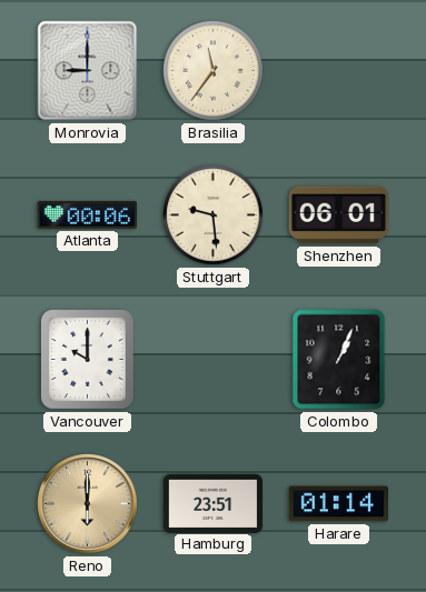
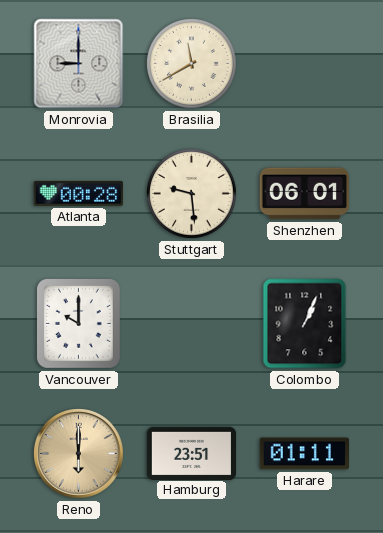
Brasilia: 11:36 -> 11:40 (192, 64)
Atlanta: 00:06 -> 00:28 (78, 193)
Harare: 01:14 -> 01:11 (304, 454)
